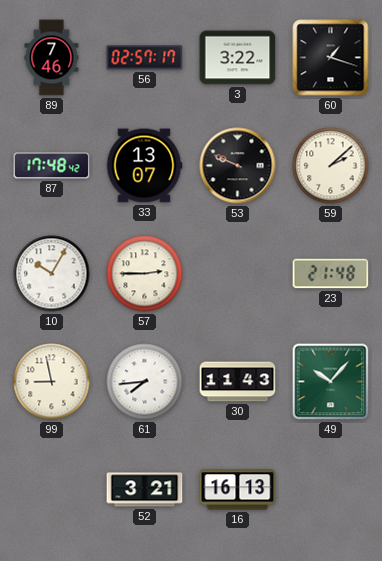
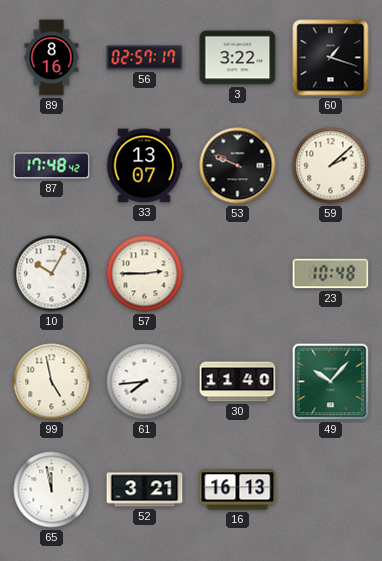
89: 7:46 -> 8:16 (52, 58)
23: 21:48 -> 10:48 (331, 274)
99: 8:58 -> 4:58 (52, 382)
30: 11:43 -> 11:40 (238, 382)
65: none -> 11:58 (52, 490)
